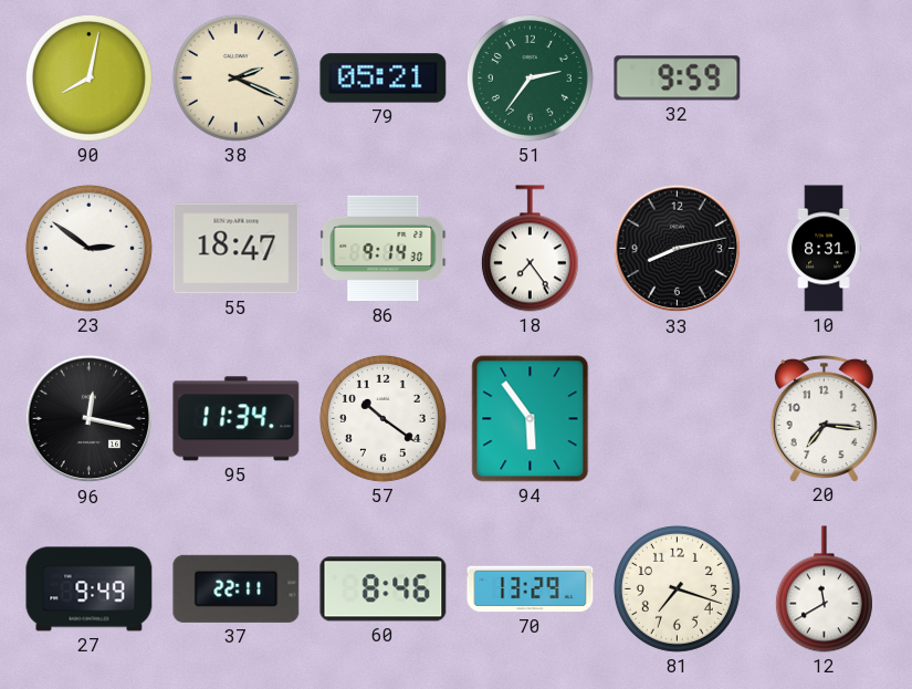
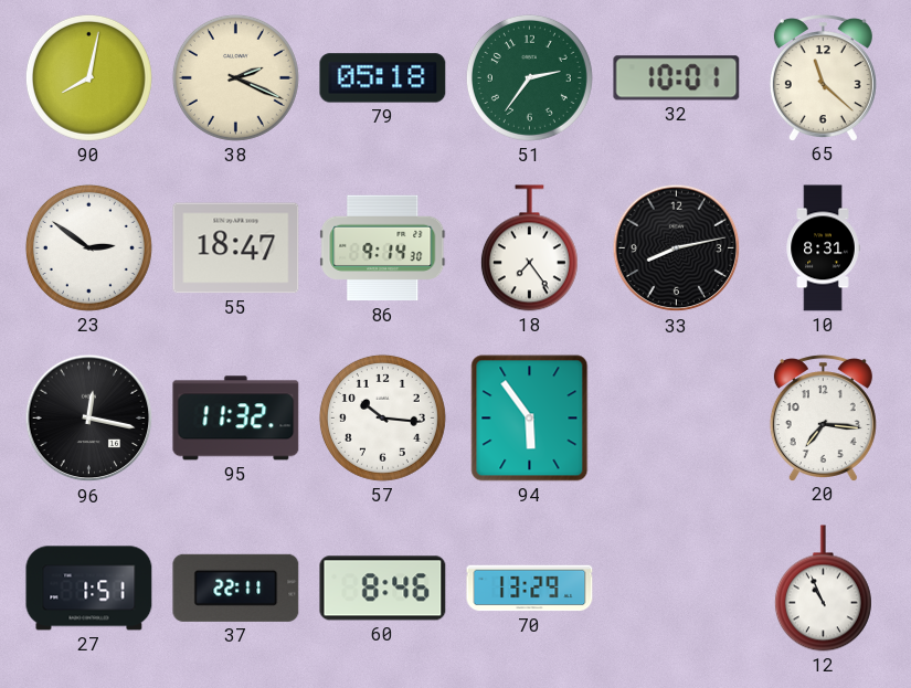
79: 05:21 -> 05:18 (383, 78)
32: 9:59 -> 10:01 (677, 78)
65: none -> 11:22 (823, 77)
95: 11:34 -> 11:32 (236, 419)
57: 10:21 -> 10:16 (382, 417)
27: 9:49 -> 1:51 (89, 589)
81: 7:18 -> none (677, 588)
12: 11:40 -> 10:56 (823, 589)
